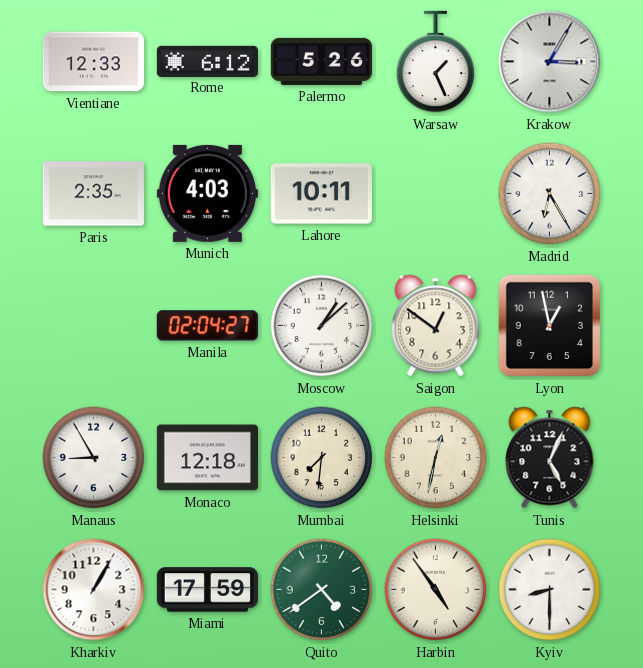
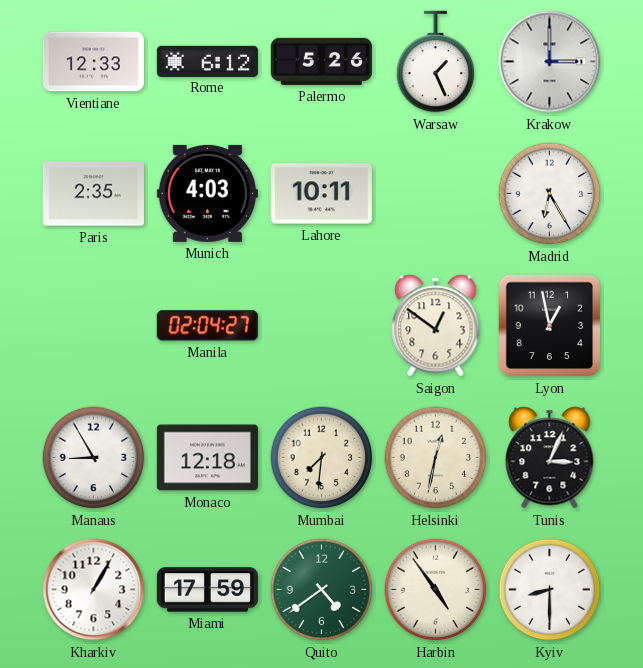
Krakow: 3:05 -> 3:00 (550, 62)
Moscow: 1:08 -> none (322, 326)
Tunis: 5:04 -> 3:04 (550, 458)
